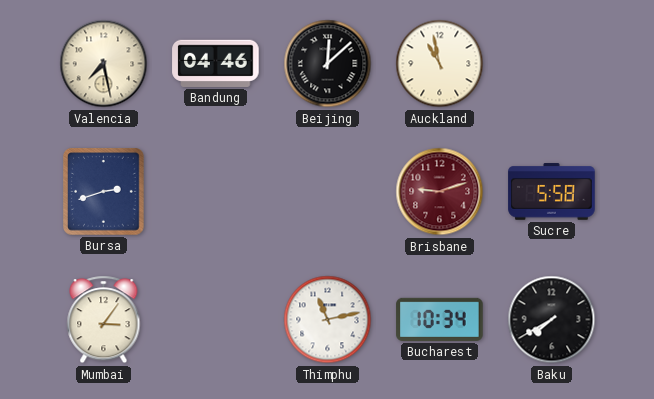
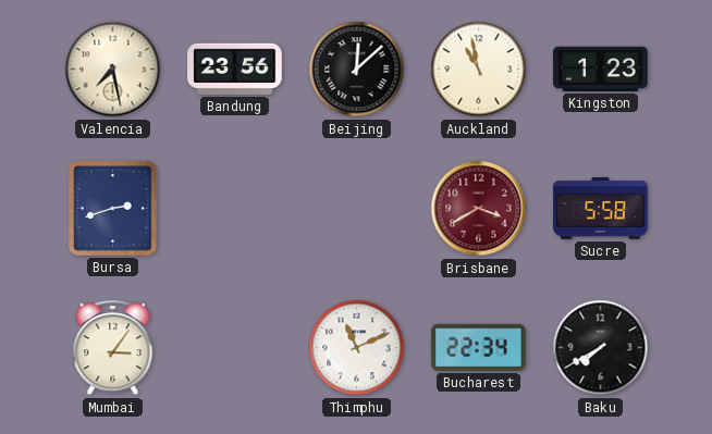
Bandung: 04:46 -> 23:56 (235, 69)
Kingston: none -> 1:23 (601, 69)
Brisbane: 9:12 -> 3:40 (479, 209)
Thimphu: 11:13 -> 11:11 (357, 348)
Bucharest: 10:34 -> 22:34 (479, 347)
